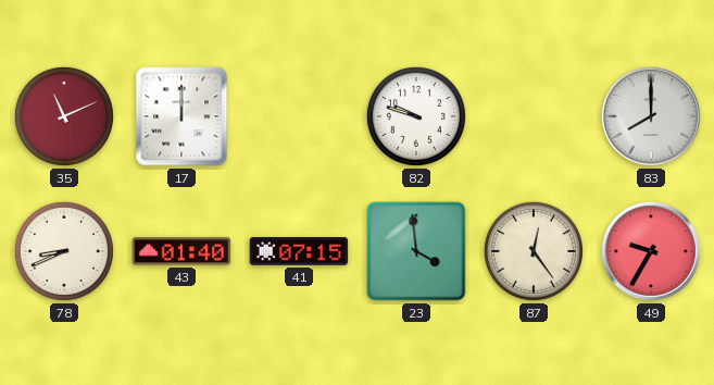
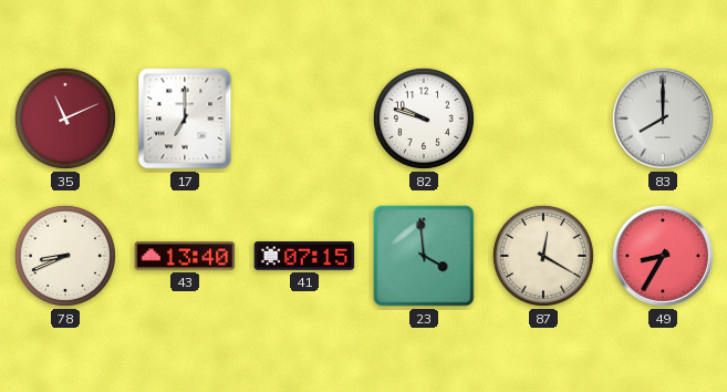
17: 12:00 -> 7:00 (185, 118)
43: 01:40 -> 13:40 (185, 256)
87: 12:24 -> 12:20 (543, 256)
49: 9:35 -> 8:35 (663, 256)
